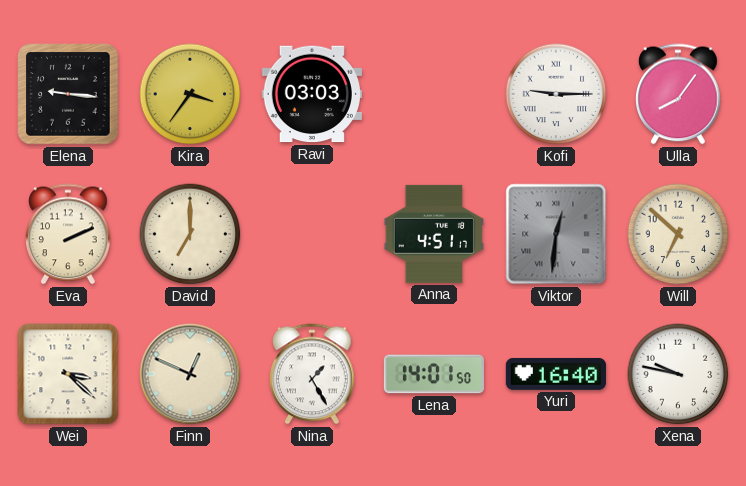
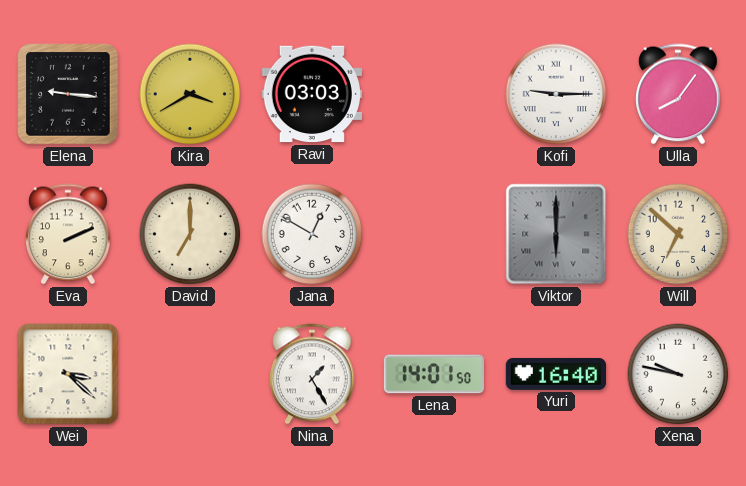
Kira: 3:36 -> 3:40 (190, 94)
Jana: none -> 12:50 (312, 234)
Anna: 4:51 -> none (434, 234)
Viktor: 12:31 -> 6:00 (556, 234)
Finn: 12:49 -> none (190, 374)
